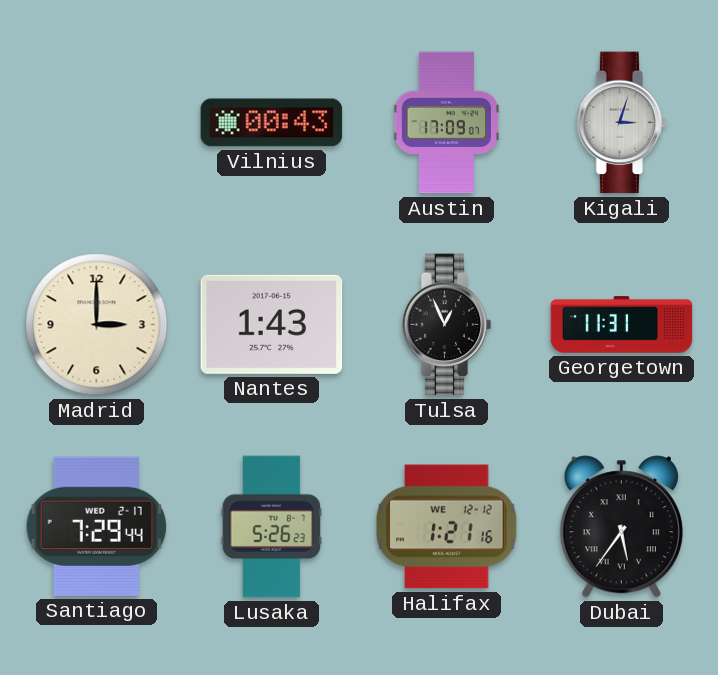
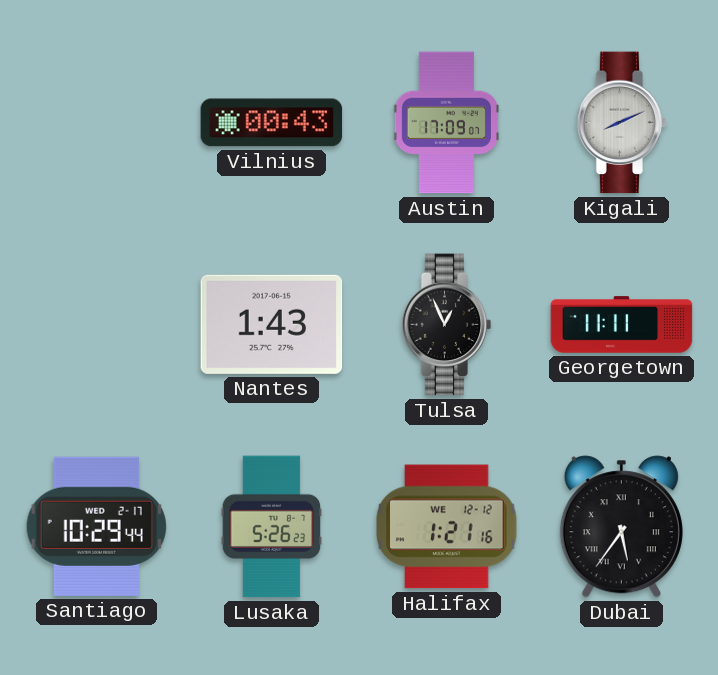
Kigali: 3:03 -> 8:11 (622, 123)
Madrid: 3:00 -> none (97, 325)
Georgetown: 11:31 -> 11:11 (622, 325)
Santiago: 7:29 -> 10:29 (96, 526)
